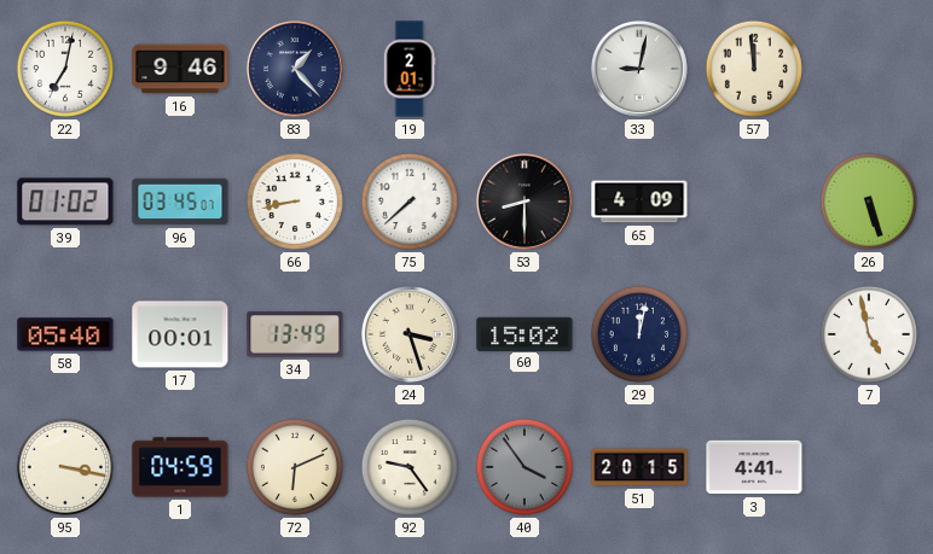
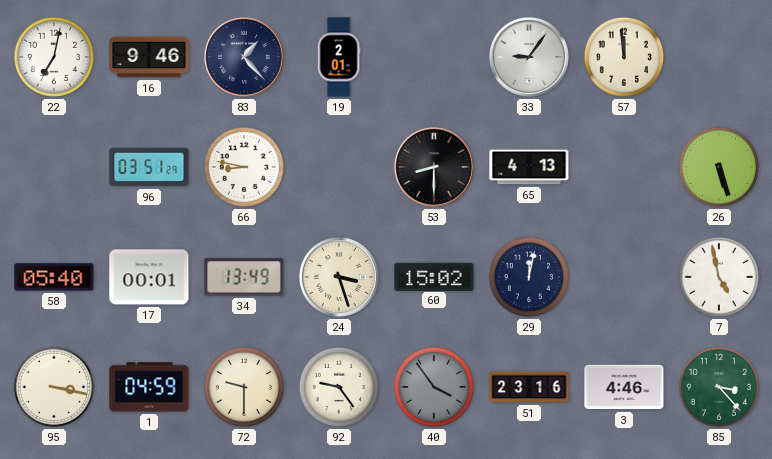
33: 9:02 -> 9:06 (529, 57)
39: 01:02 -> none (65, 202)
96: 03:45 -> 03:51 (149, 167)
66: 8:43 -> 8:47 (243, 167)
75: 7:38 -> none (408, 202)
65: 4:09 -> 4:13 (529, 167)
72: 6:11 -> 9:30 (243, 387)
51: 20:15 -> 23:16 (529, 387)
3: 4:41 -> 4:46 (624, 387)
85: none -> 3:23 (718, 387)
